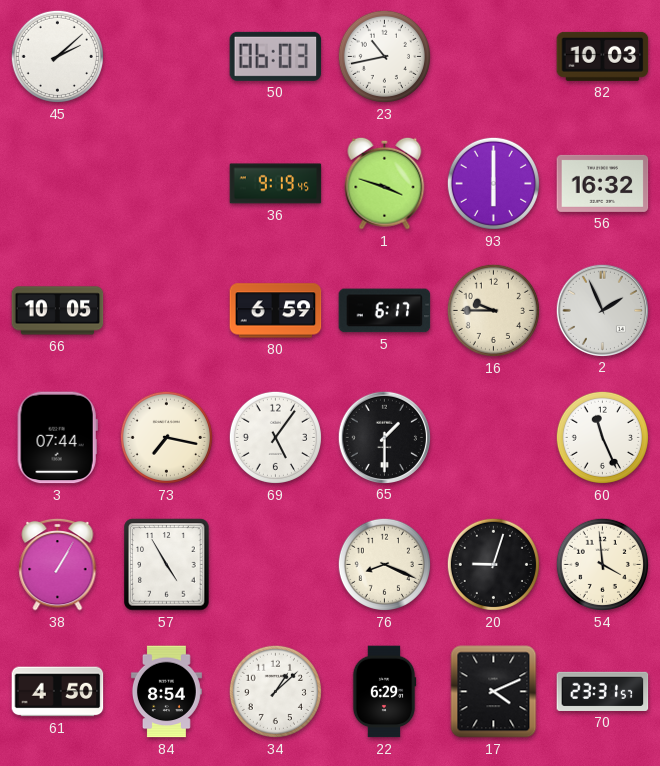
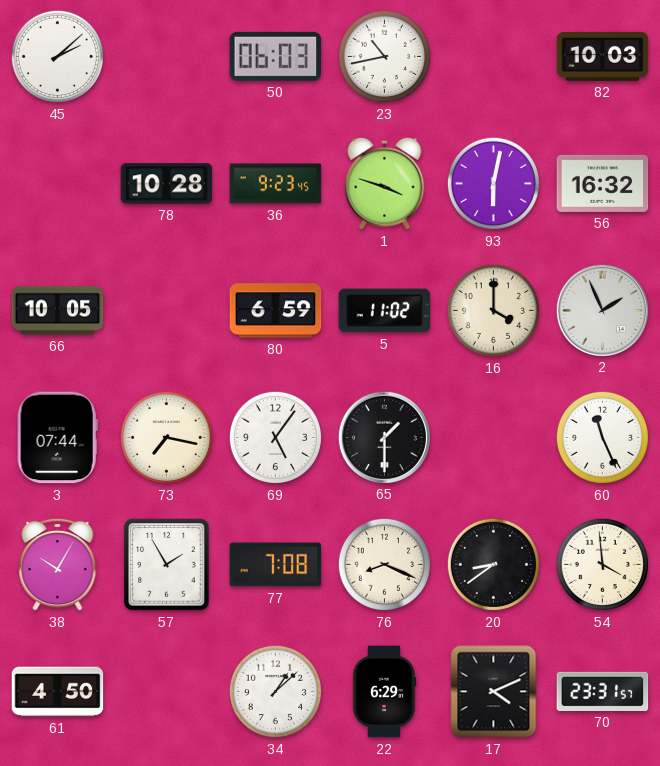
78: none -> 10:28 (167, 184)
36: 9:19 -> 9:23 (276, 184)
93: 6:00 -> 6:02 (493, 183)
5: 6:17 -> 11:02 (385, 311)
16: 9:45 -> 4:00 (493, 310)
38: 1:05 -> 10:05 (58, 564)
57: 4:55 -> 1:55 (167, 565)
77: none -> 7:08 (276, 565)
20: 9:03 -> 8:39 (493, 564)
84: 8:54 -> none (166, 692)
